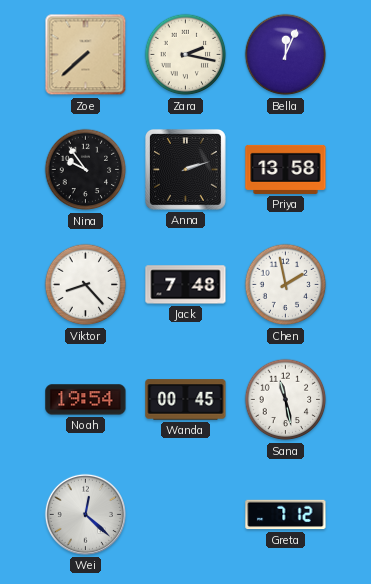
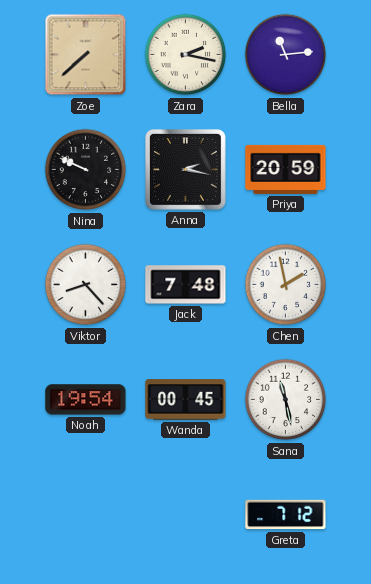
Bella: 12:04 -> 11:14 (286, 55)
Nina: 9:54 -> 9:49 (86, 170)
Anna: 2:12 -> 2:17 (186, 170)
Priya: 13:58 -> 20:59 (286, 169)
Wei: 12:22 -> none (85, 514)
